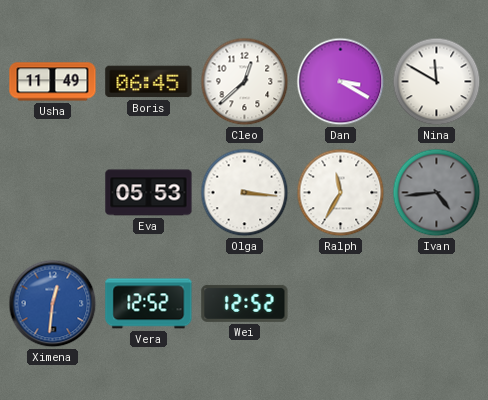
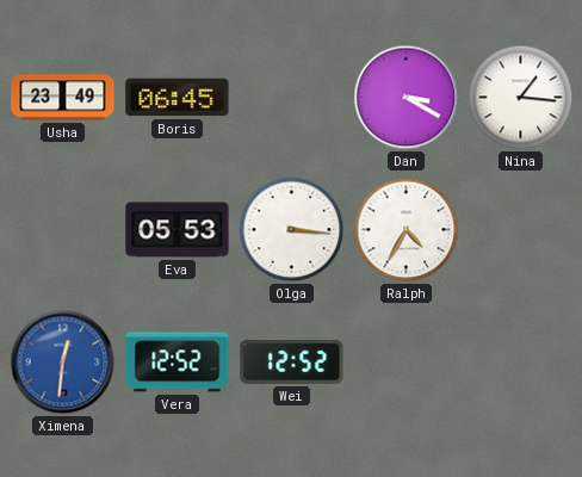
Usha: 11:49 -> 23:49 (63, 98)
Cleo: 12:38 -> none (245, 82)
Nina: 11:50 -> 1:16 (521, 98)
Ralph: 11:35 -> 4:35 (407, 230)
Ivan: 4:44 -> none (437, 193)
